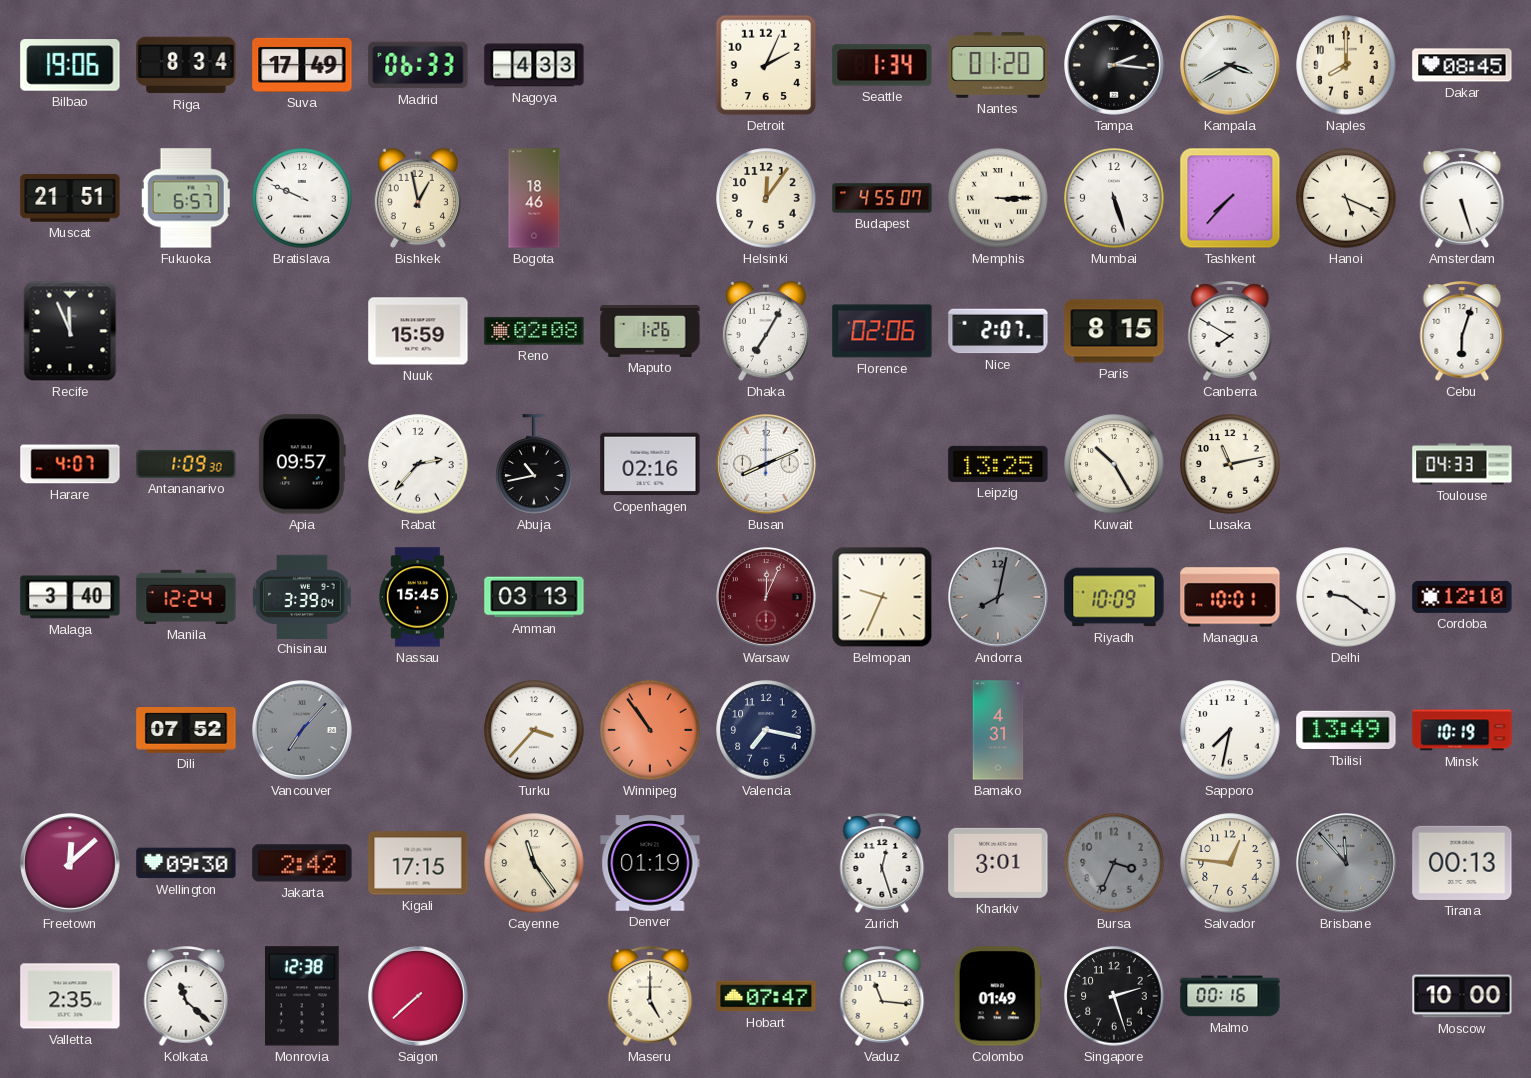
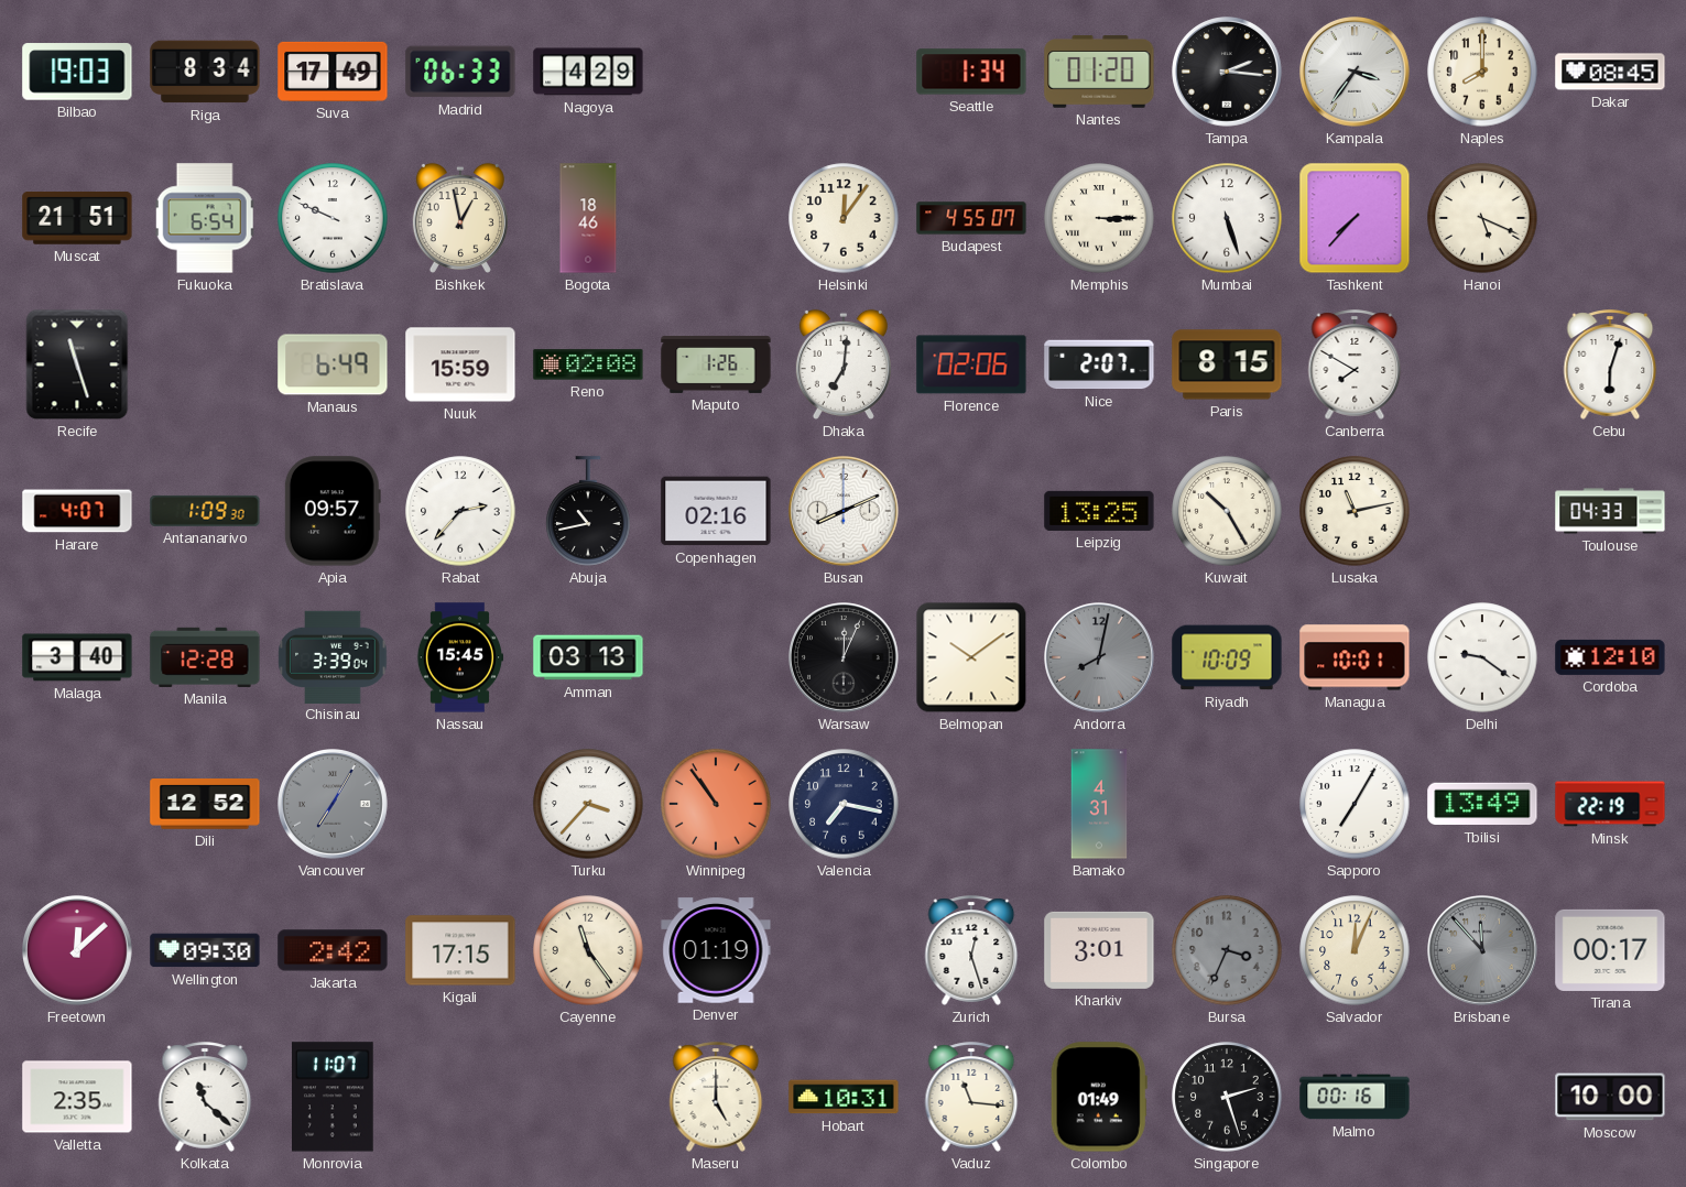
Bilbao: 19:06 -> 19:03 (77, 72)
Nagoya: 4:33 -> 4:29 (588, 72)
Detroit: 2:04 -> none (766, 65)
Kampala: 3:40 -> 3:36 (1356, 73)
Fukuoka: 6:57 -> 6:54 (205, 218)
Amsterdam: 5:27 -> none (1462, 198)
Recife: 11:56 -> 11:27 (77, 364)
Manaus: none -> 6:49 (333, 364)
Dhaka: 7:05 -> 7:01 (844, 364)
Manila: 12:24 -> 12:28 (205, 657)
Warsaw dial: burgundy -> black (845, 658)
Belmopan: 9:34 -> 10:09 (971, 657)
Dili: 07:52 -> 12:52 (205, 805)
Vancouver: 7:07 -> 7:05 (334, 805)
Sapporo: 7:32 -> 7:05 (1355, 804)
Minsk: 10:19 -> 22:19 (1610, 804)
Salvador: 12:46 -> 12:04 (1355, 950)
Tirana: 00:13 -> 00:17 (1610, 950)
Monrovia: 12:38 -> 11:07 (334, 1097)
Saigon: 7:38 -> none (419, 997)
Hobart: 07:47 -> 10:31 (844, 1097)
